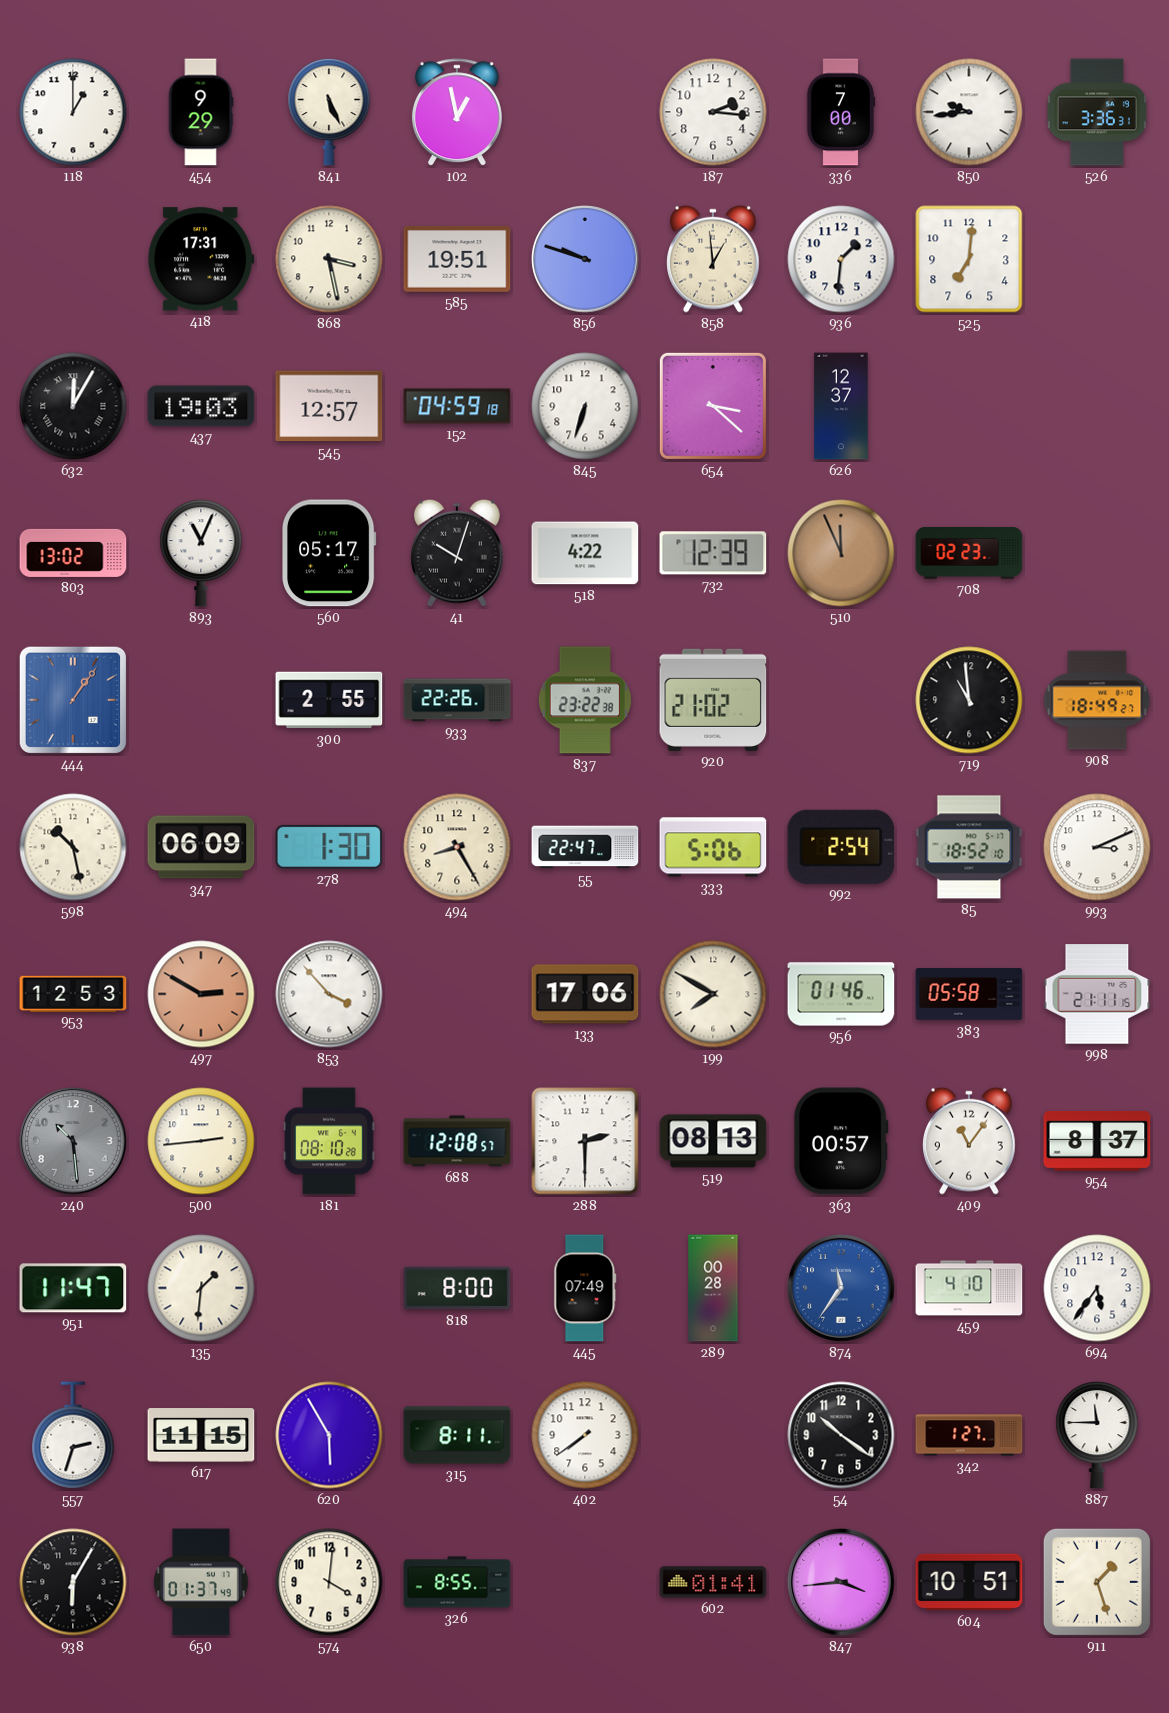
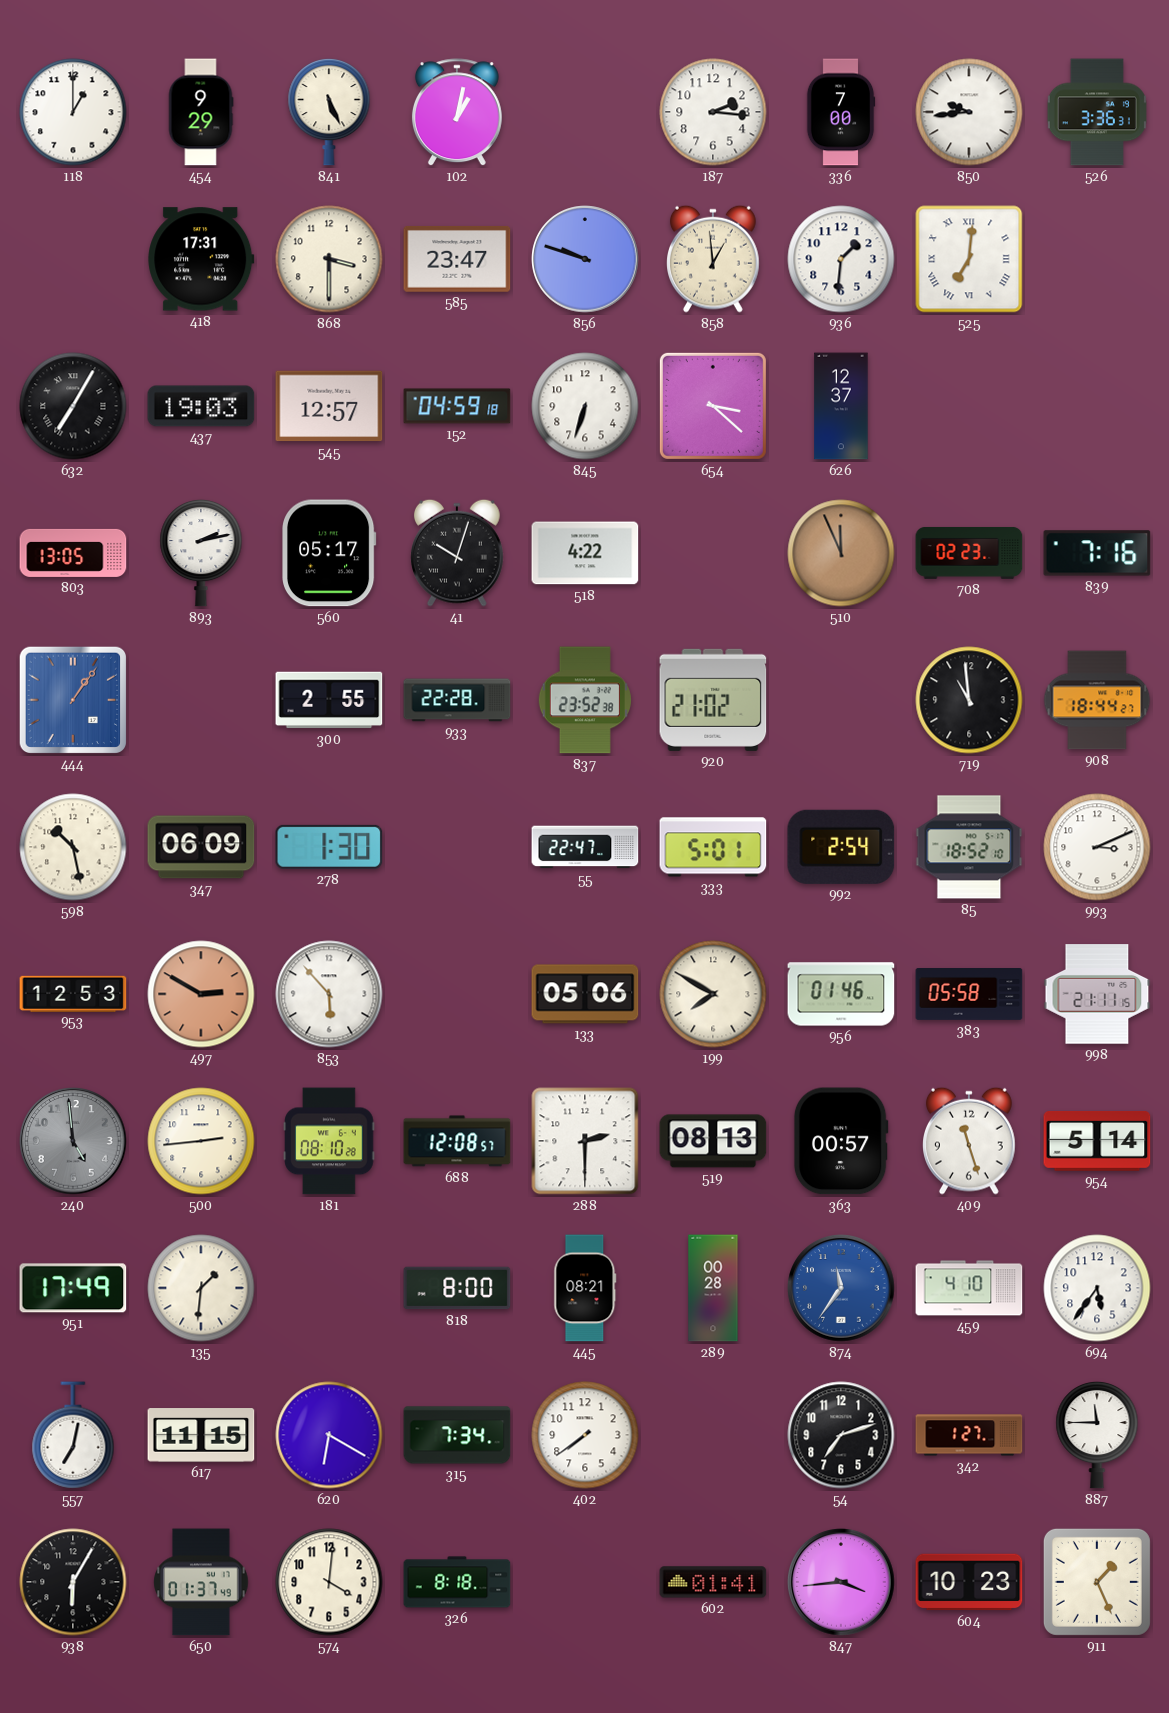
102: 12:58 -> 1:02 (457, 113)
868: 3:28 -> 3:30 (329, 259)
585: 19:51 -> 23:47 (457, 259)
525 numerals: Arabic -> Roman (969, 259)
632: 12:05 -> 7:05 (73, 406)
803: 13:02 -> 13:05 (73, 553)
893: 11:04 -> 2:13 (201, 553)
732: 12:39 -> none (713, 553)
839: none -> 7:16 (1097, 553)
933: 22:26 -> 22:28 (457, 700)
837: 23:22 -> 23:52 (585, 700)
908: 18:49 -> 18:44 (1097, 700)
494: 8:25 -> none (457, 847)
333: 5:06 -> 5:01 (713, 847)
853: 3:53 -> 5:53 (329, 994)
133: 17:06 -> 05:06 (585, 994)
240: 10:29 -> 4:59 (73, 1141)
409: 11:06 -> 11:27 (970, 1141)
954: 8:37 -> 5:14 (1097, 1142)
951: 11:47 -> 17:49 (73, 1288)
445: 07:49 -> 08:21 (585, 1288)
557: 2:33 -> 7:02 (73, 1435)
620: 5:55 -> 6:20 (329, 1435)
315: 8:11 -> 7:34 (457, 1435)
54: 10:21 -> 7:12 (841, 1435)
326: 8:55 -> 8:18 (457, 1582)
604: 10:51 -> 10:23 (969, 1582)
911: 1:27 -> 1:26 (1097, 1582)
